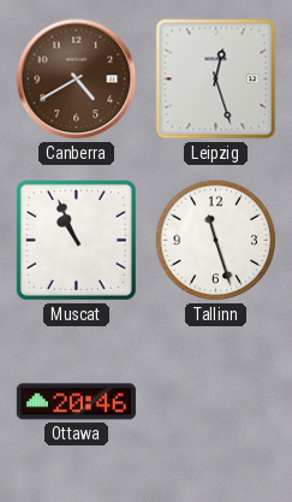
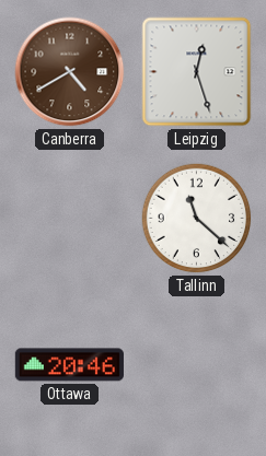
Muscat: 10:56 -> none (76, 240)
Tallinn: 11:27 -> 11:22 (197, 219)
